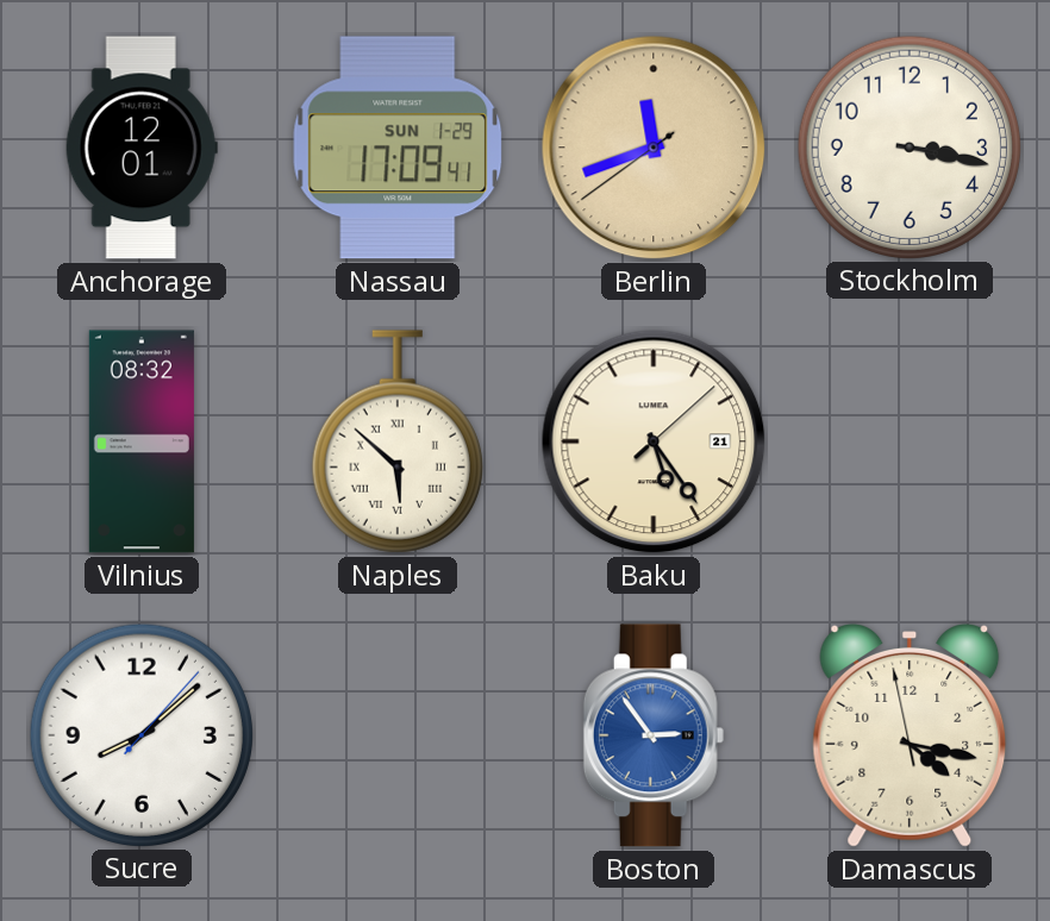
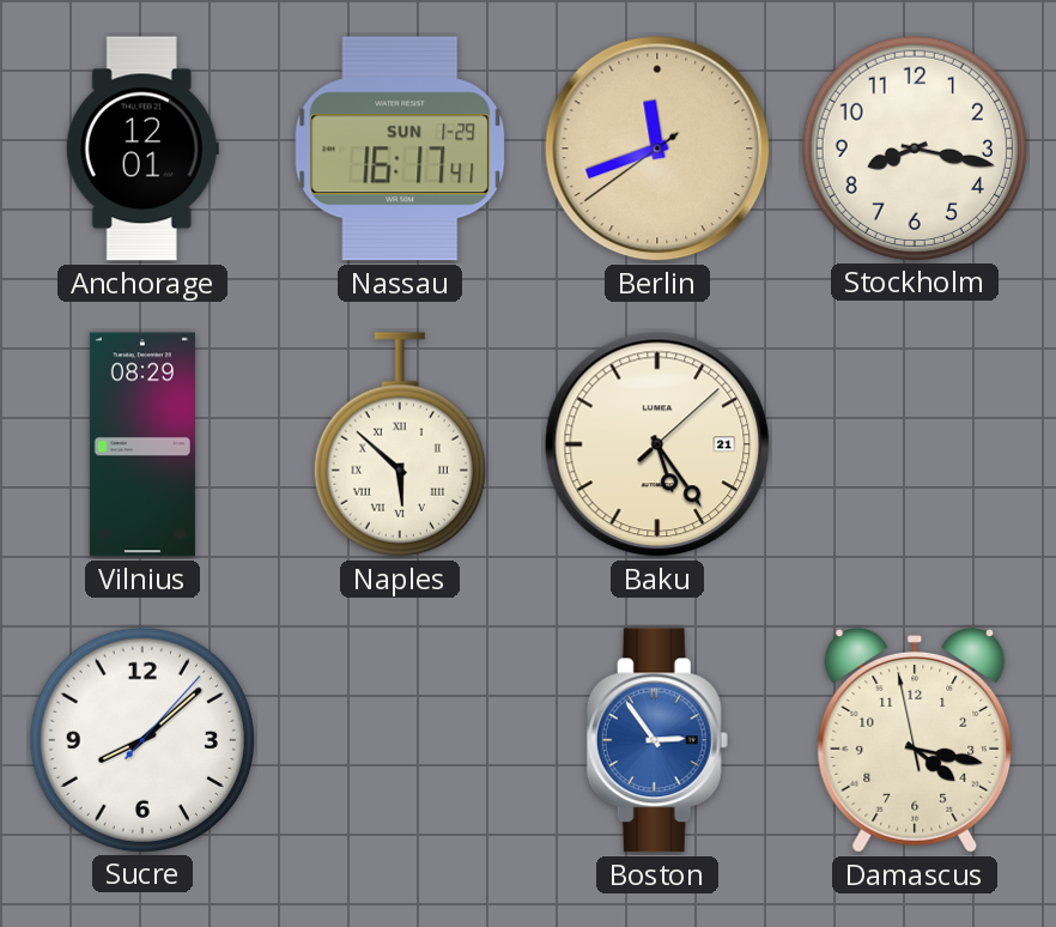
Nassau: 17:09 -> 16:17 (400, 149)
Stockholm: 3:17 -> 8:17 (914, 147)
Vilnius: 08:32 -> 08:29 (142, 444)
